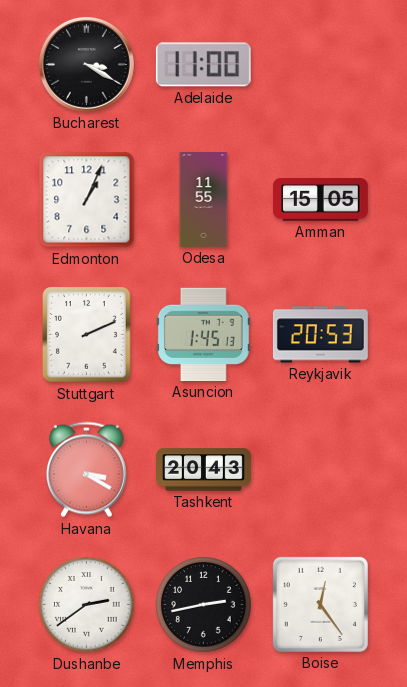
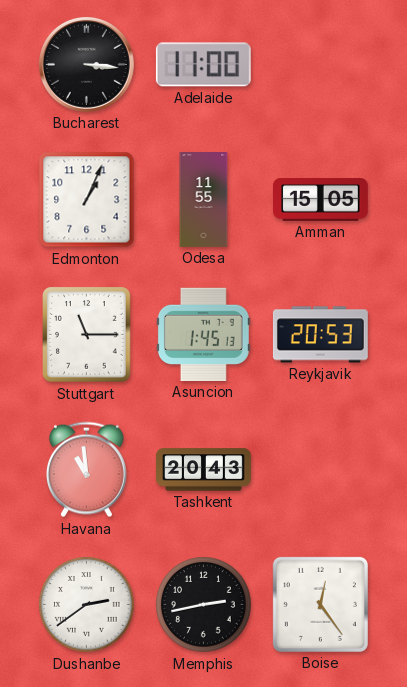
Bucharest: 3:20 -> 3:16 (86, 64)
Stuttgart: 2:11 -> 11:15 (87, 335)
Havana: 3:20 -> 10:59 (86, 470)
